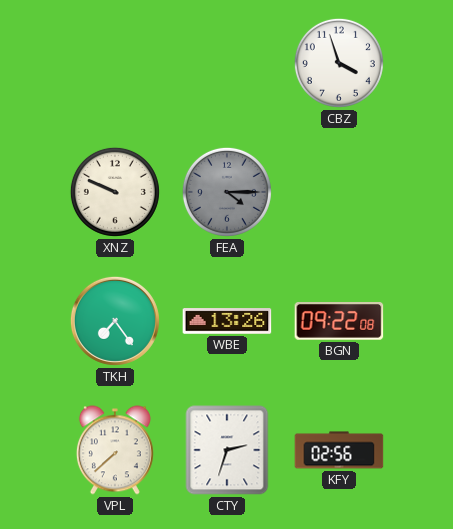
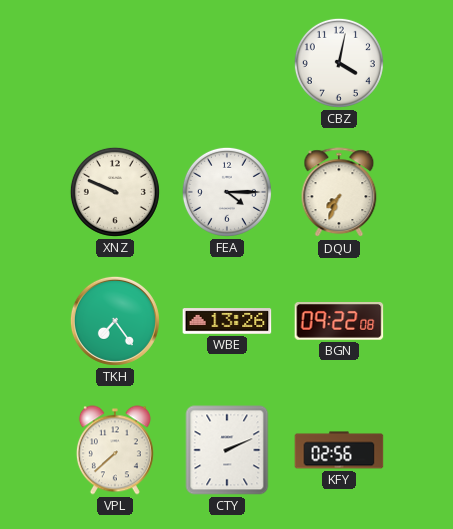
CBZ: 3:57 -> 4:02 (339, 63)
FEA dial: grey -> white (227, 192)
DQU: none -> 7:34 (339, 193)
CTY: 2:33 -> 2:11 (227, 450)
